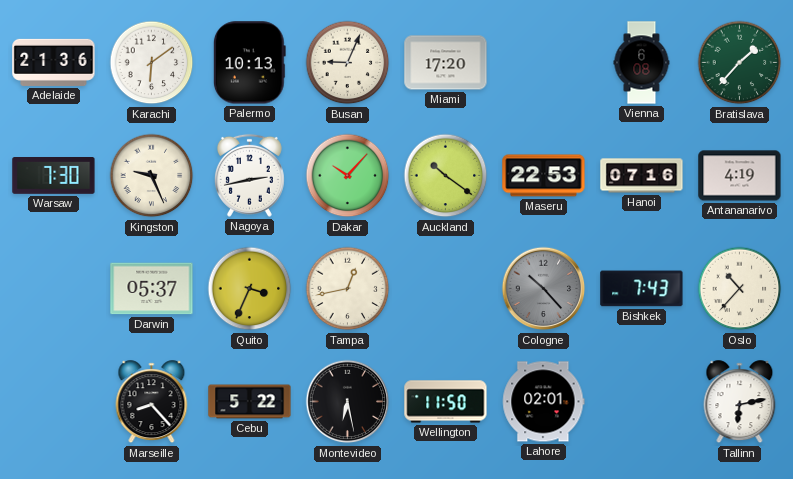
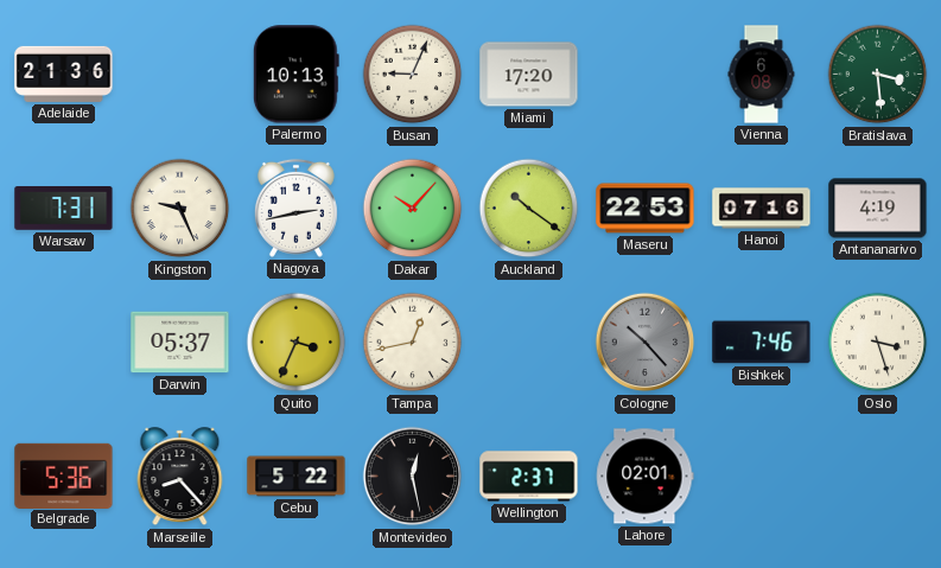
Karachi: 6:09 -> none (152, 63)
Bratislava: 1:37 -> 3:29 (878, 75)
Warsaw: 7:30 -> 7:31 (64, 209)
Bishkek: 7:43 -> 7:46 (762, 343)
Oslo: 10:37 -> 3:27 (878, 343)
Belgrade: none -> 5:36 (64, 476)
Montevideo: 6:28 -> 12:28 (413, 477)
Wellington: 11:50 -> 2:37 (529, 477)
Tallinn: 6:13 -> none (740, 402)
